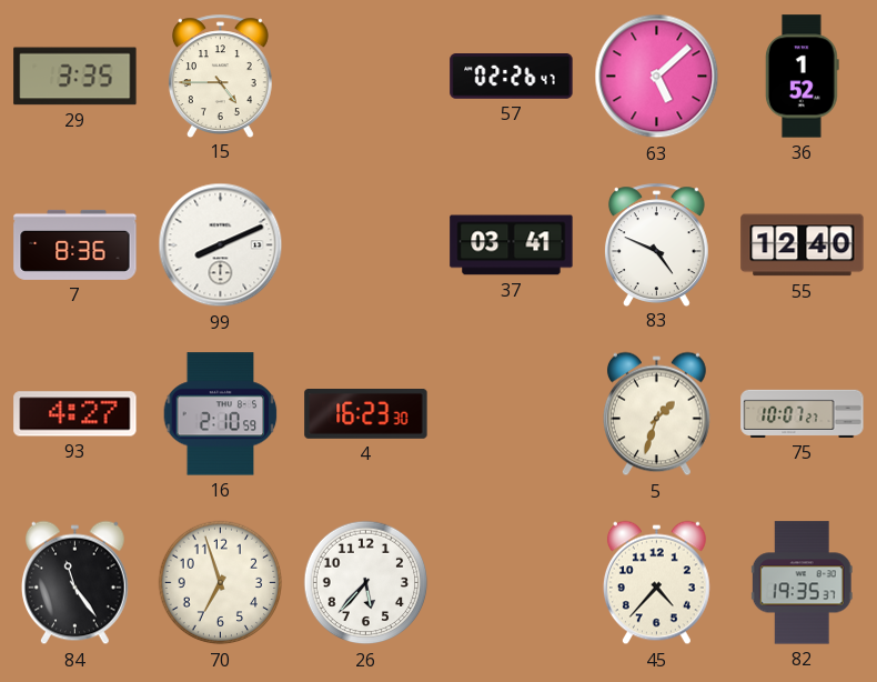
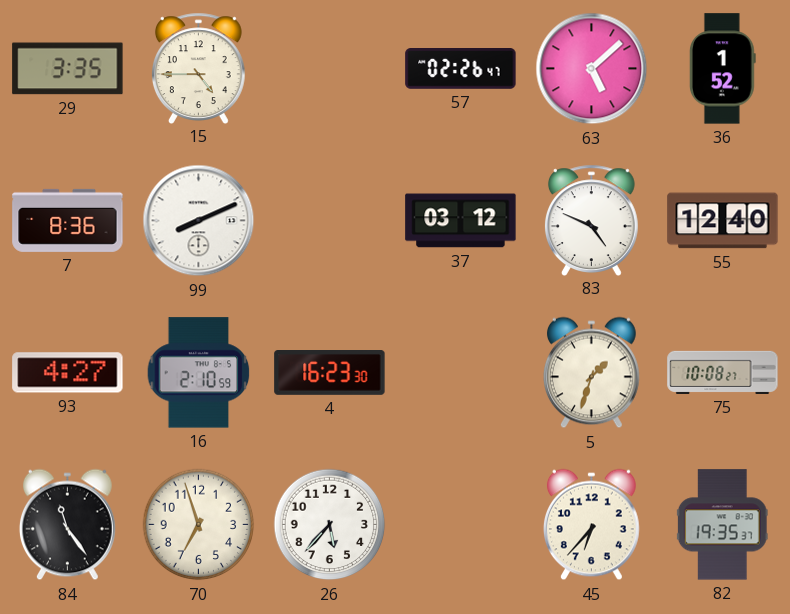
37: 03:41 -> 03:12 (461, 221)
75: 10:07 -> 10:08 (723, 372)
45: 4:37 -> 6:37 (591, 525)
